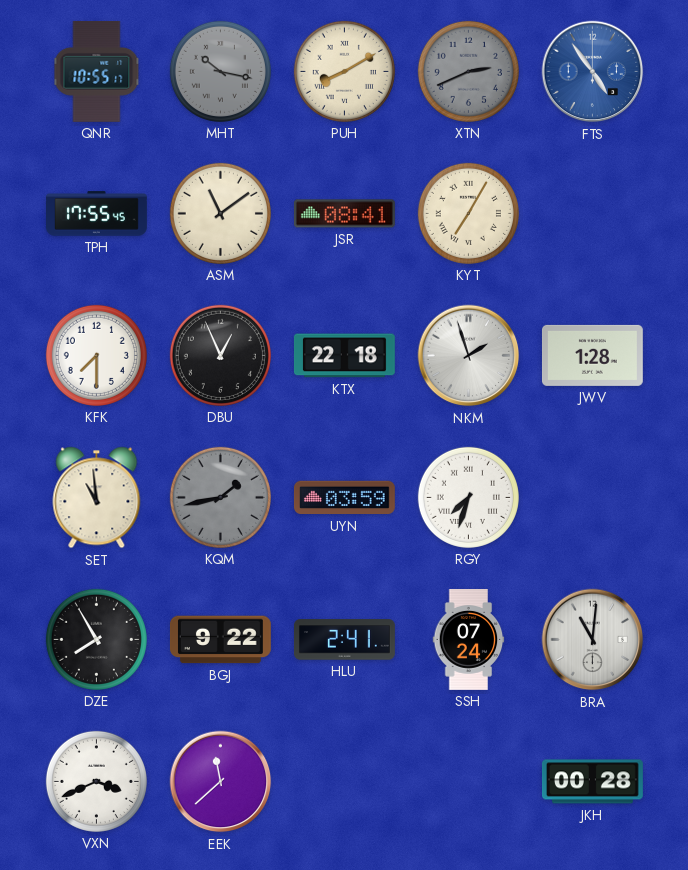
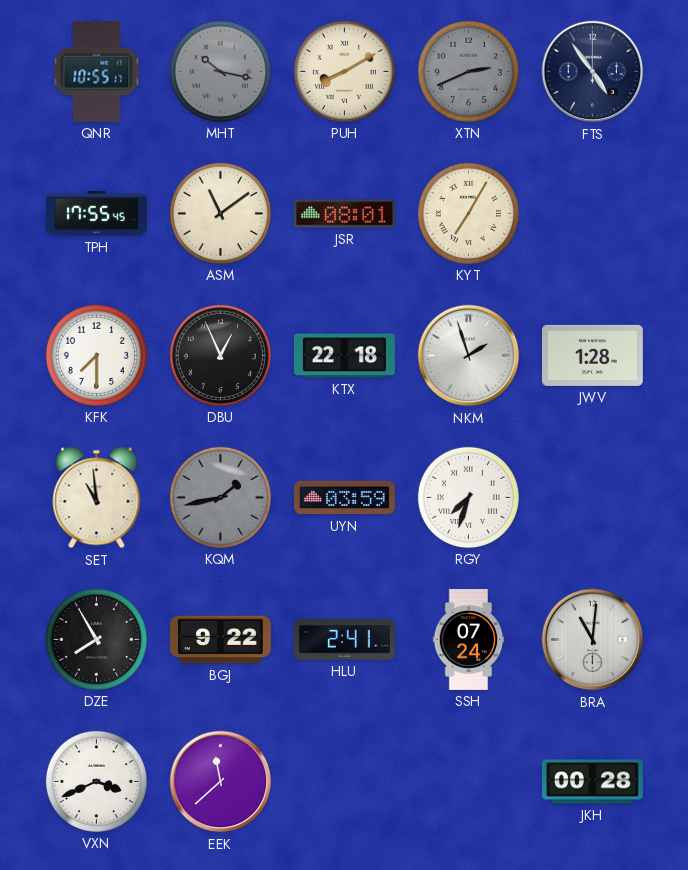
FTS dial: blue -> navy (593, 72)
JSR: 08:41 -> 08:01 (344, 214)
